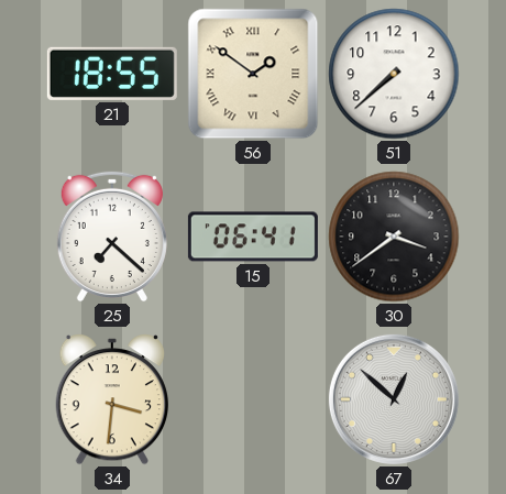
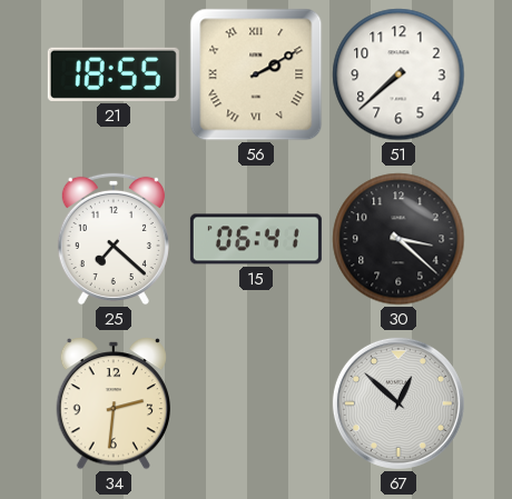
56: 1:51 -> 2:10 (256, 74)
30: 3:39 -> 3:22 (398, 239)
34: 3:31 -> 2:31 (112, 405)
